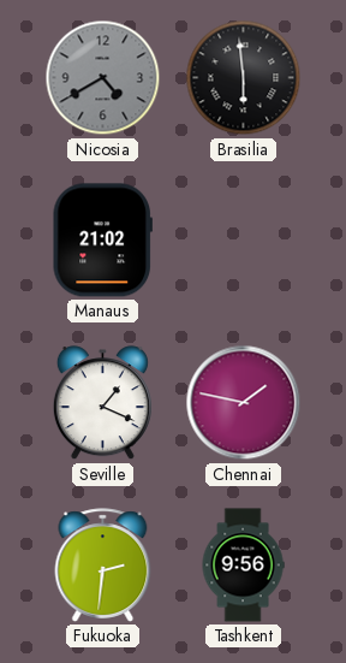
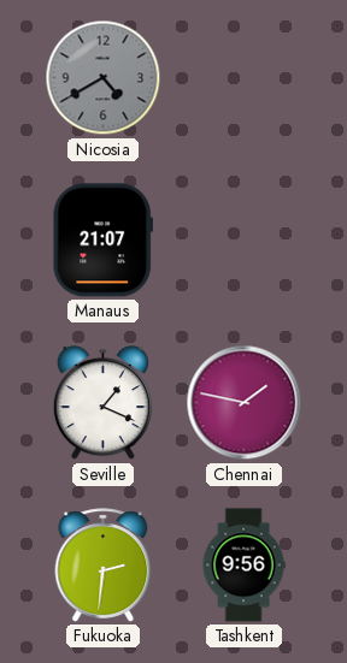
Brasilia: 5:59 -> none (244, 78)
Manaus: 21:02 -> 21:07 (102, 241)
